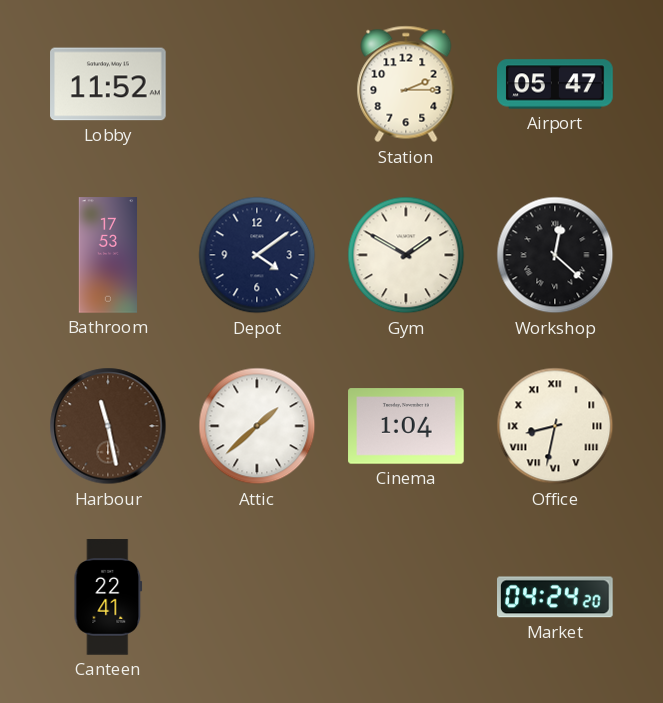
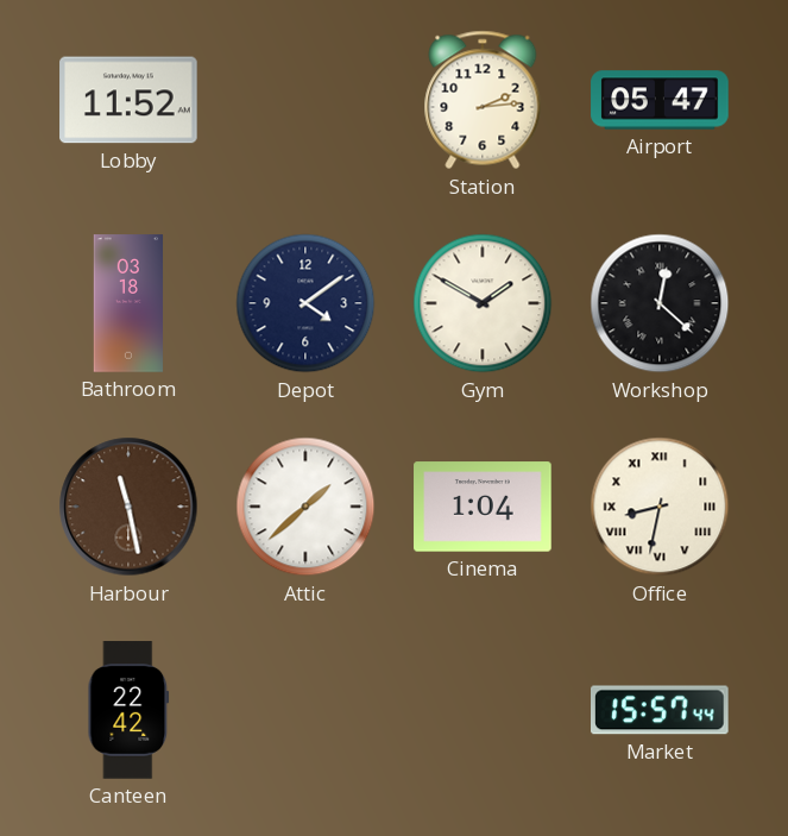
Station: 2:15 -> 2:14 (483, 100)
Bathroom: 17:53 -> 03:18 (128, 303)
Canteen: 22:41 -> 22:42 (128, 710)
Market: 04:24 -> 15:57 (661, 710)
